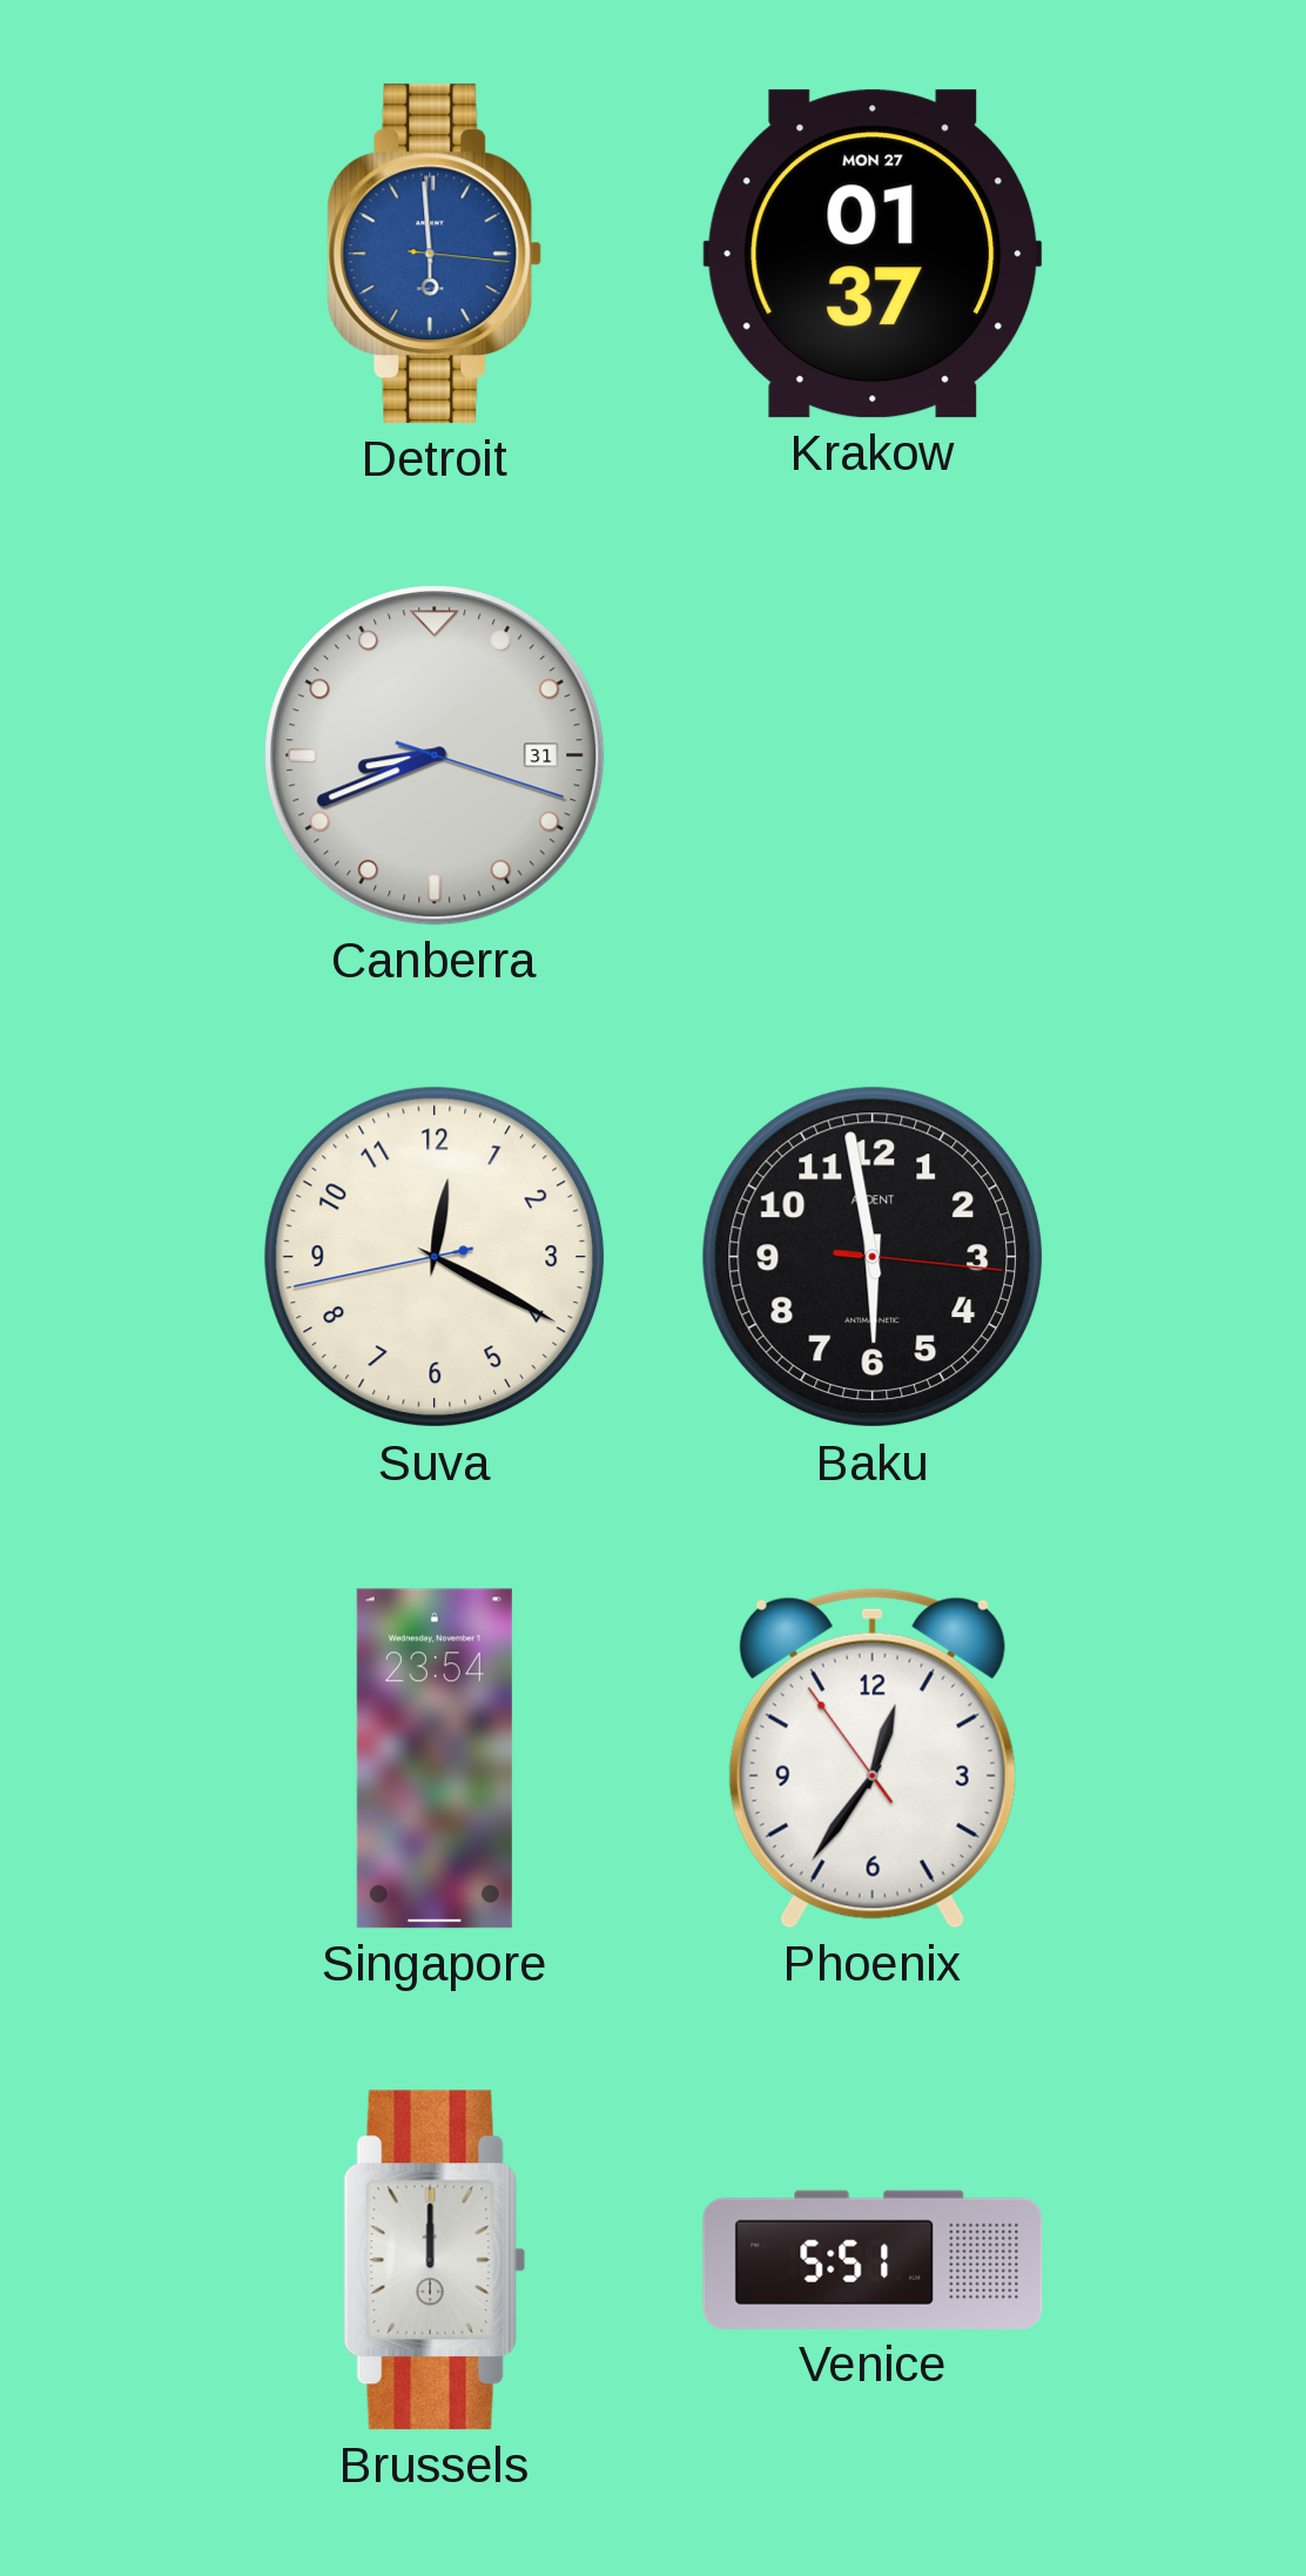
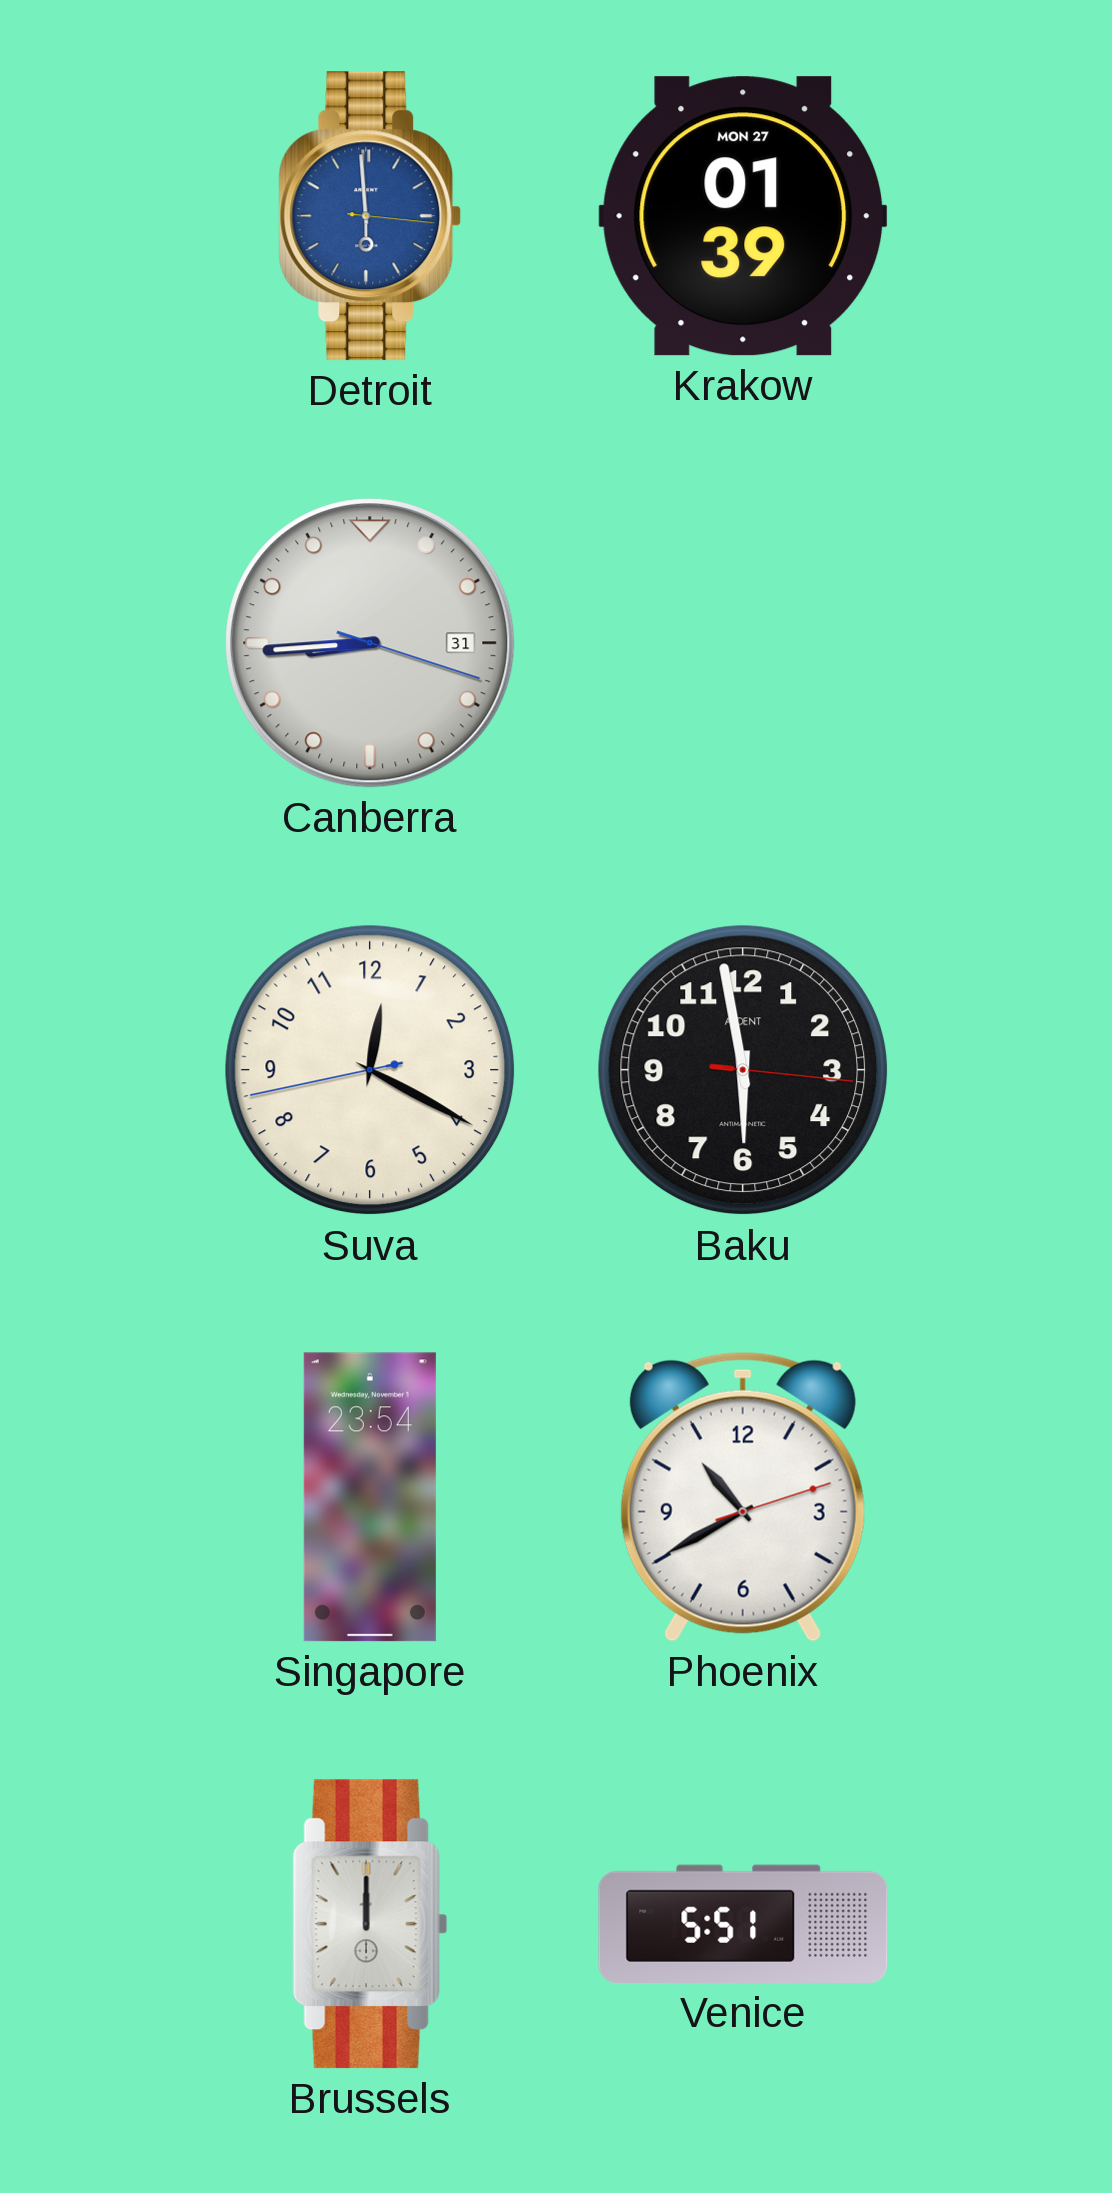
Krakow: 01:37 -> 01:39 (743, 216)
Canberra: 8:41 -> 8:44 (370, 643)
Phoenix: 12:35 -> 10:40 (743, 1497)
